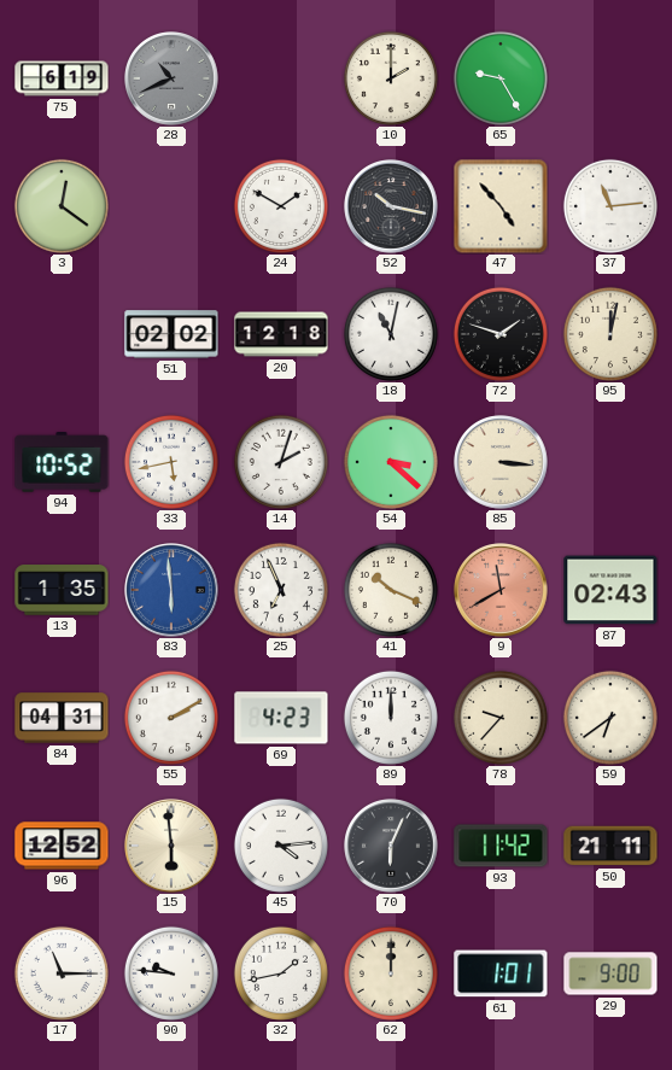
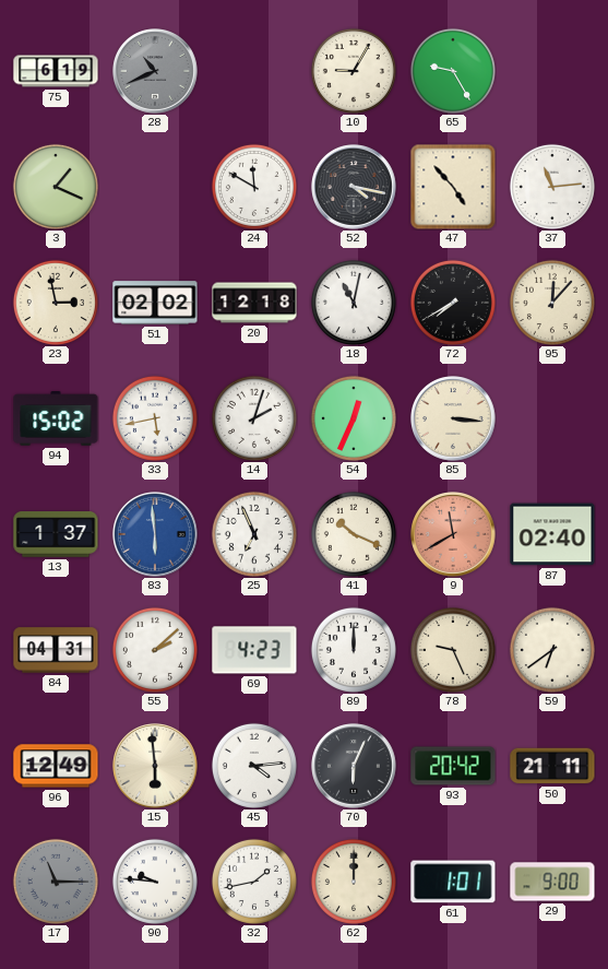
10: 2:00 -> 9:05 (354, 71)
3: 12:21 -> 1:19 (56, 187)
24: 1:50 -> 11:50 (254, 187)
52: 10:17 -> 4:17 (354, 187)
23: none -> 2:58 (56, 303)
72: 1:48 -> 7:40 (453, 303)
95: 12:02 -> 12:07 (552, 303)
94: 10:52 -> 15:02 (56, 419)
54: 3:22 -> 12:34 (354, 418)
13: 1:35 -> 1:37 (56, 534)
87: 02:43 -> 02:40 (552, 534)
55: 2:10 -> 2:08 (155, 650)
78: 9:37 -> 9:26 (453, 650)
96: 12:52 -> 12:49 (56, 766)
93: 11:42 -> 20:42 (453, 766)
17 dial: white -> grey (56, 882)
